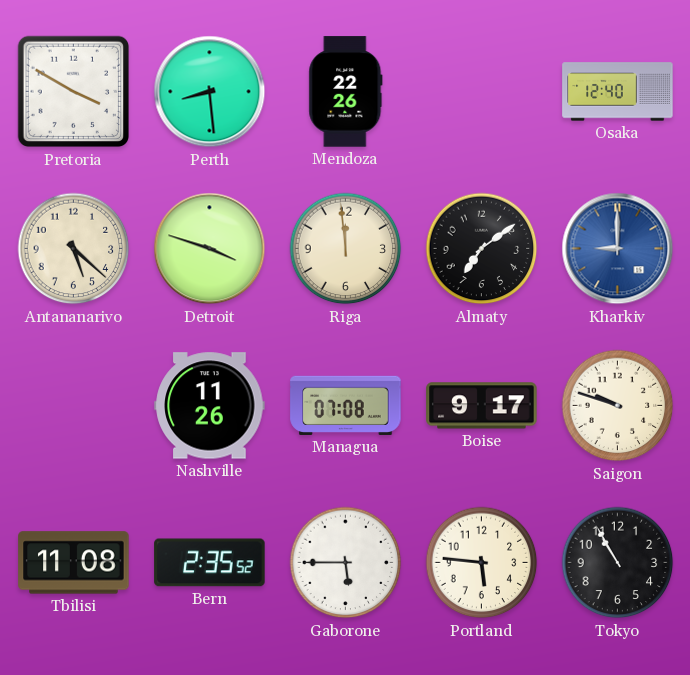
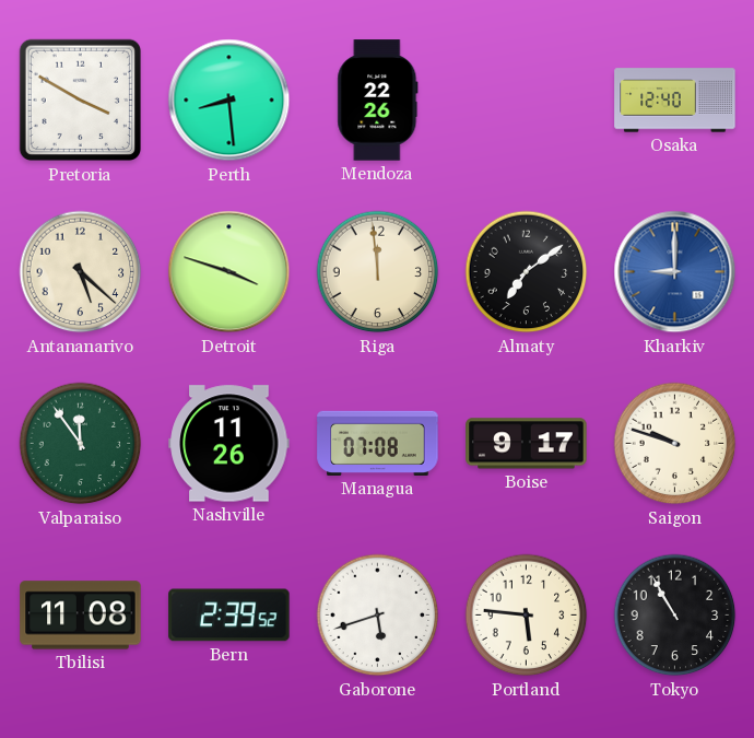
Valparaiso: none -> 11:54 (81, 444)
Bern: 2:35 -> 2:39 (229, 616)
Gaborone: 5:45 -> 5:42 (378, 616)
